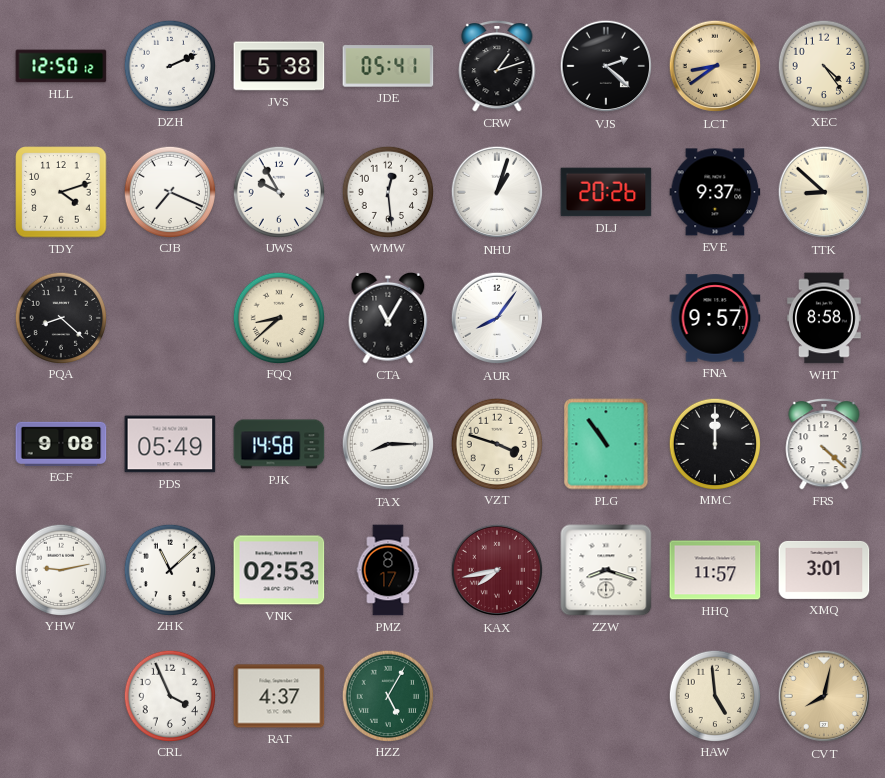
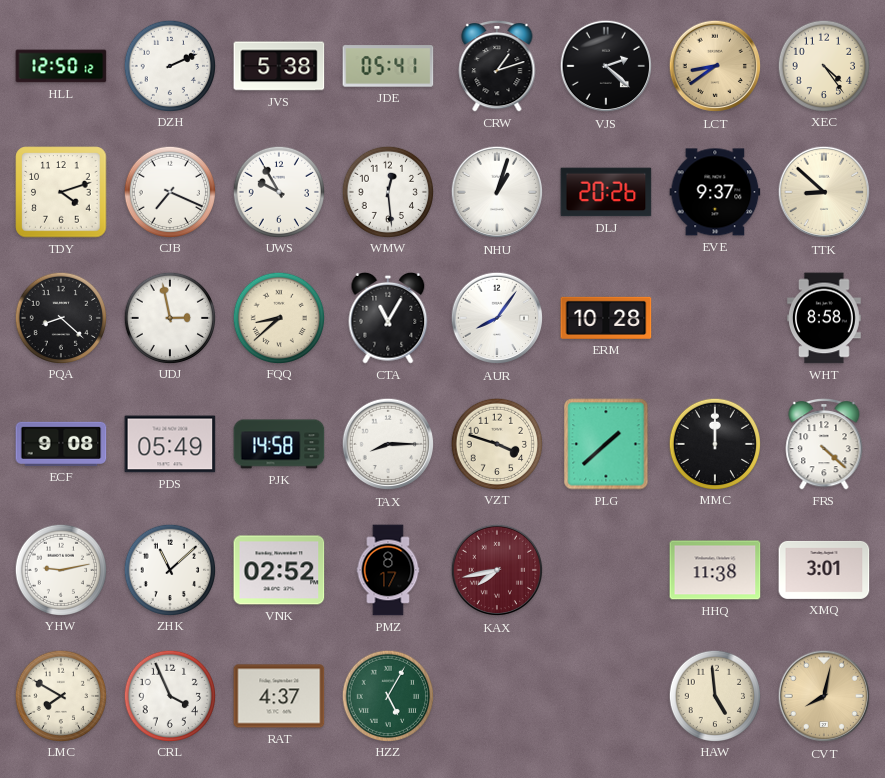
UDJ: none -> 2:58 (169, 317)
ERM: none -> 10:28 (606, 318)
FNA: 9:57 -> none (715, 318)
PLG: 10:54 -> 1:38 (606, 444)
VNK: 02:53 -> 02:52 (279, 570)
ZZW: 8:18 -> none (606, 570)
HHQ: 11:57 -> 11:38 (715, 570)
LMC: none -> 7:50 (60, 695)
